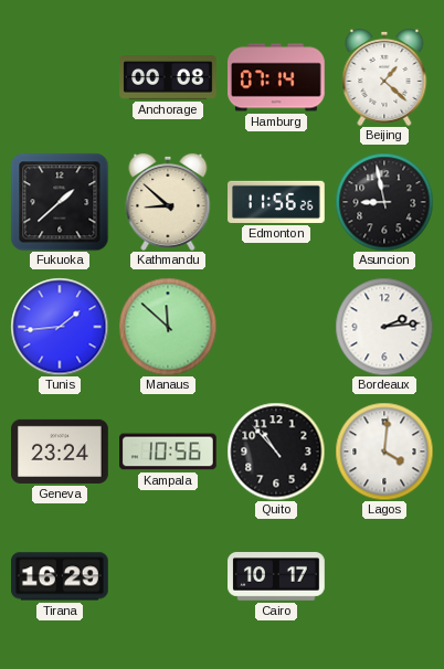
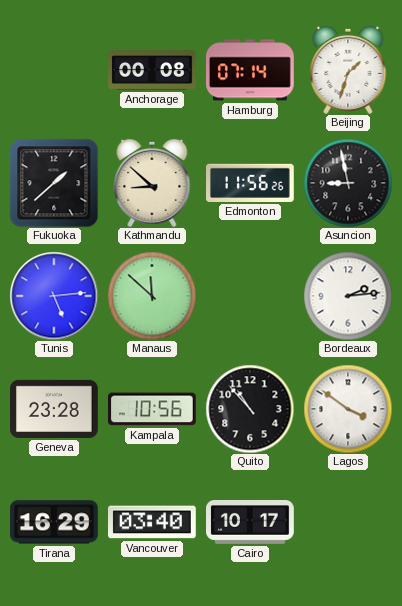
Beijing: 1:22 -> 1:33 (348, 70)
Tunis: 1:44 -> 5:14 (54, 296)
Geneva: 23:24 -> 23:28 (55, 409)
Lagos: 4:01 -> 3:51 (348, 409)
Vancouver: none -> 03:40 (153, 522)
